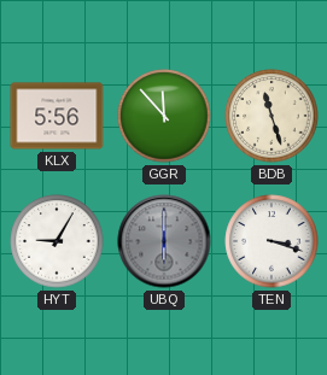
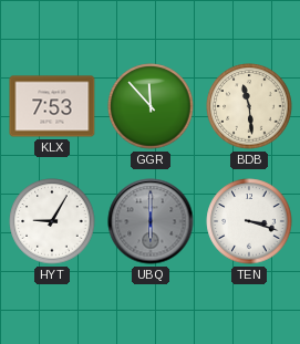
KLX: 5:56 -> 7:53 (52, 106)
BDB: 11:27 -> 11:29 (249, 106)
